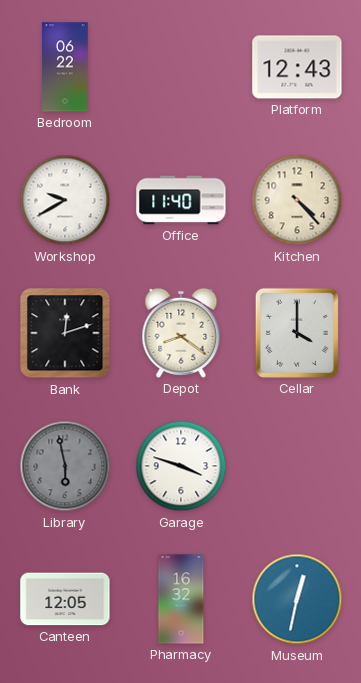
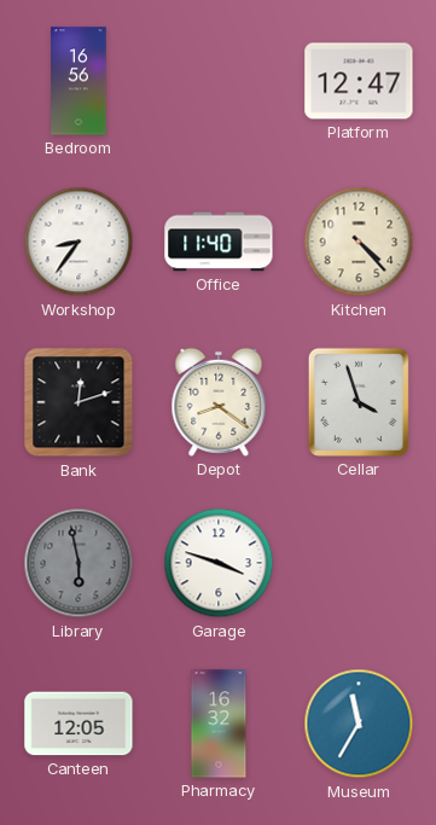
Bedroom: 06:22 -> 16:56 (79, 81)
Platform: 12:43 -> 12:47 (359, 81)
Workshop: 9:40 -> 8:36 (79, 242)
Cellar: 4:00 -> 3:57 (359, 402)
Museum: 12:32 -> 11:35 (359, 724)
